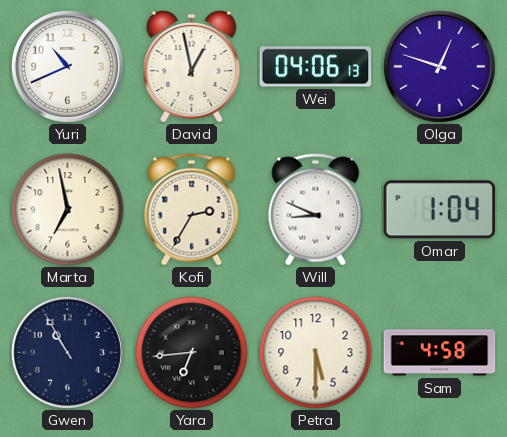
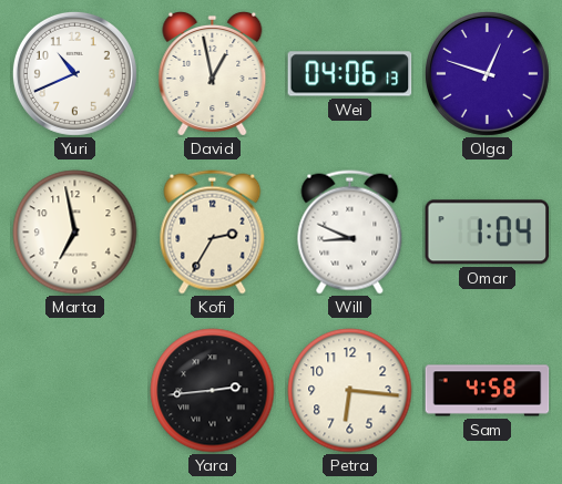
Gwen: 10:55 -> none (67, 352)
Yara: 6:44 -> 2:44 (213, 391)
Petra: 5:30 -> 6:16 (350, 391)
